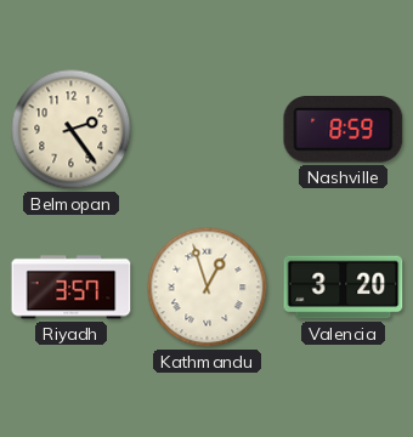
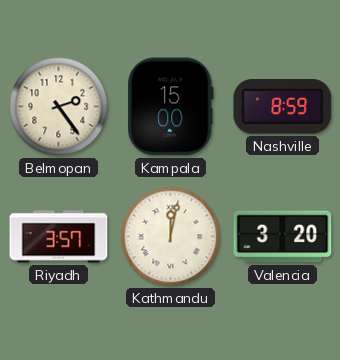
Kampala: none -> 15:00 (170, 107)
Kathmandu: 12:57 -> 12:02 (171, 237)
